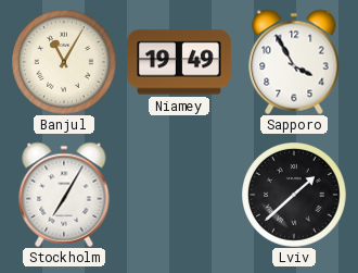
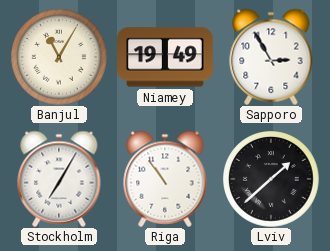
Sapporo: 3:55 -> 2:55 (271, 57)
Riga: none -> 10:54 (165, 179)
